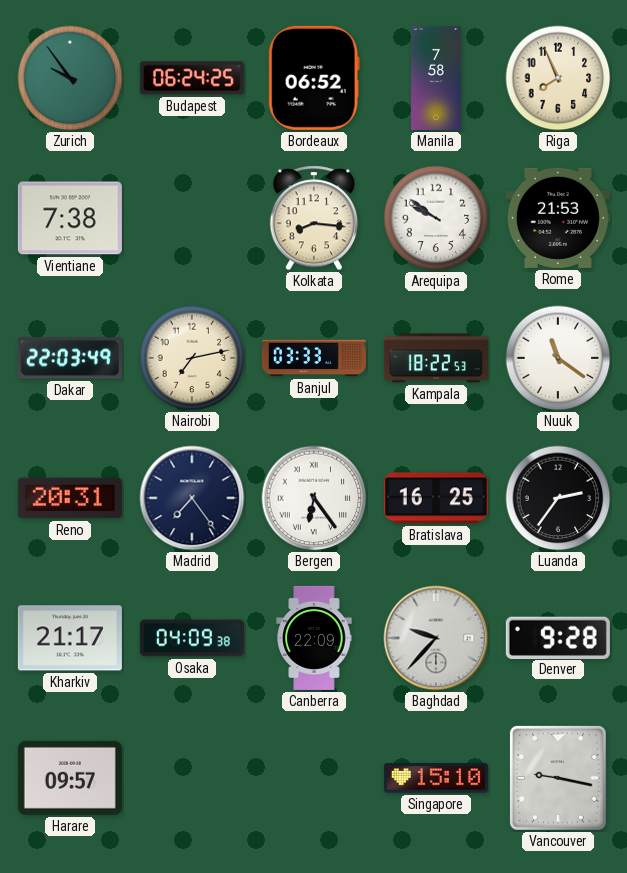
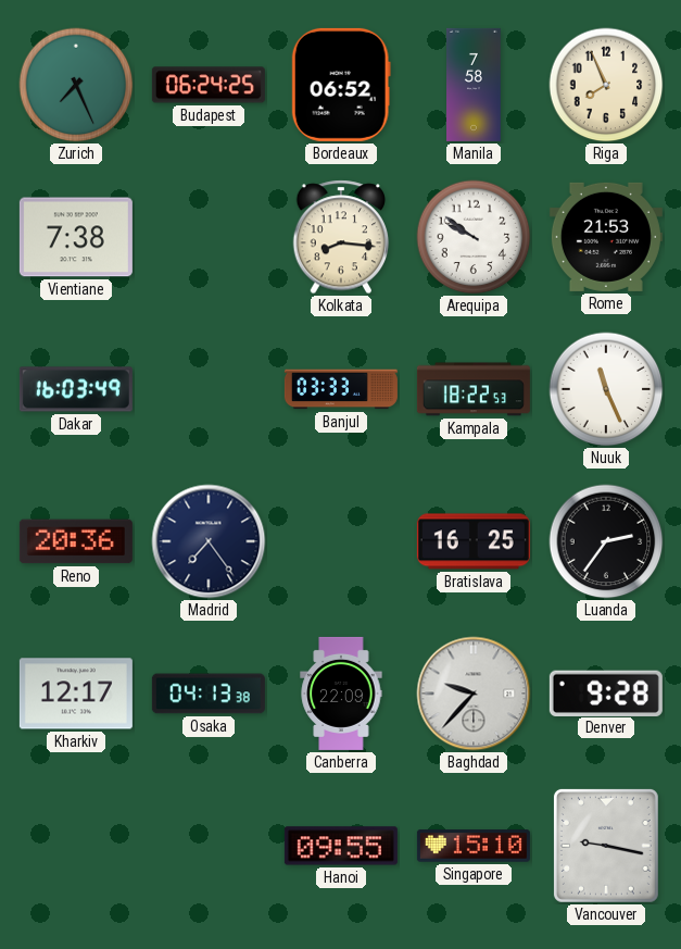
Zurich: 9:54 -> 7:26 (76, 85)
Dakar: 22:03 -> 16:03 (76, 389)
Nairobi: 7:13 -> none (192, 358)
Nuuk: 11:21 -> 11:26 (606, 389)
Reno: 20:31 -> 20:36 (76, 541)
Bergen: 6:24 -> none (314, 498)
Kharkiv: 21:17 -> 12:17 (76, 694)
Osaka: 04:09 -> 04:13 (209, 694)
Harare: 09:57 -> none (70, 778)
Hanoi: none -> 09:55 (341, 846)
